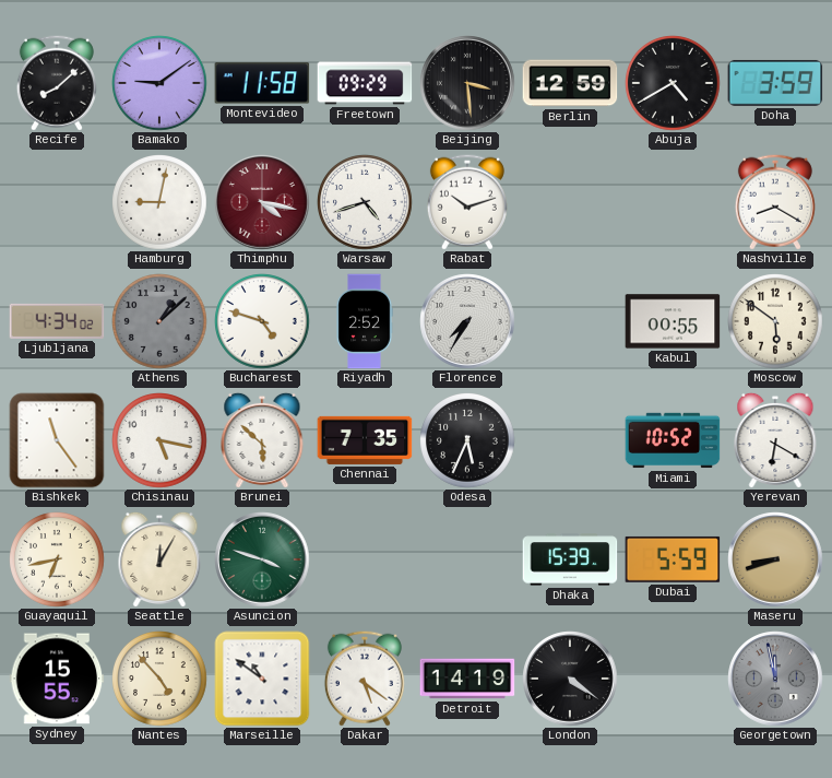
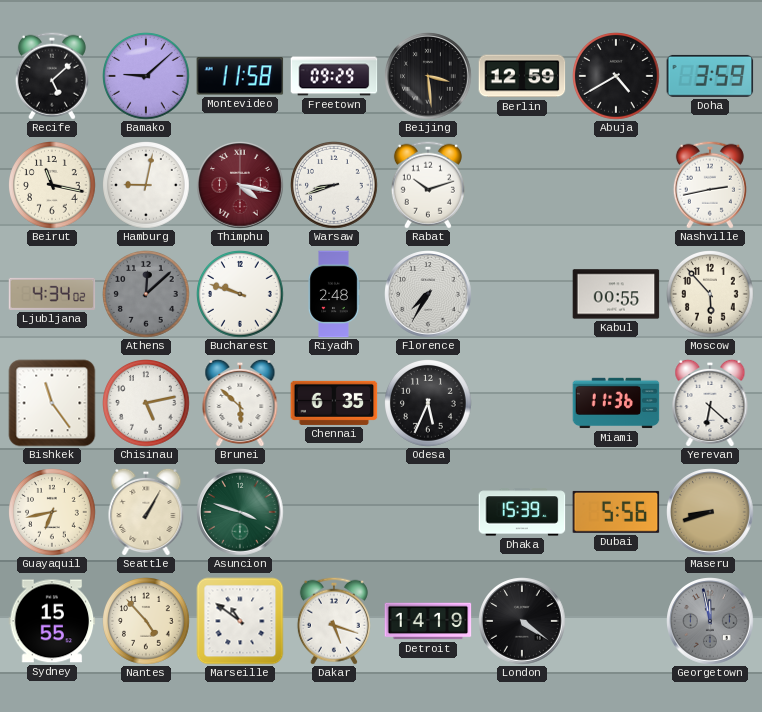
Recife: 8:08 -> 5:08 (52, 76)
Bamako: 9:09 -> 9:08 (147, 77)
Beirut: none -> 11:17 (53, 186)
Warsaw: 4:42 -> 8:42 (335, 186)
Nashville: 8:20 -> 2:43 (710, 185)
Athens: 1:08 -> 12:08 (147, 295)
Bucharest: 4:48 -> 9:48 (241, 295)
Riyadh: 2:52 -> 2:48 (334, 294)
Moscow: 5:51 -> 5:53 (711, 295)
Chisinau: 5:17 -> 5:13 (147, 404)
Chennai: 7:35 -> 6:35 (334, 403)
Miami: 10:52 -> 11:36 (616, 403)
Yerevan: 6:20 -> 6:22 (710, 403)
Seattle: 12:05 -> 1:05 (146, 512)
Dubai: 5:59 -> 5:56 (616, 512)
Dakar: 5:21 -> 5:18 (334, 621)
